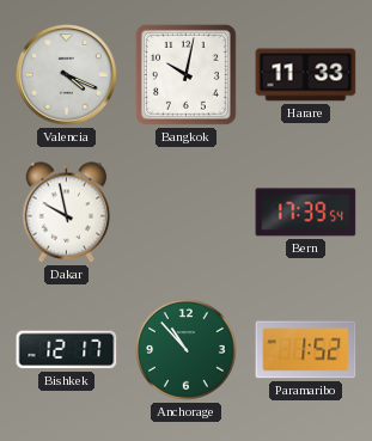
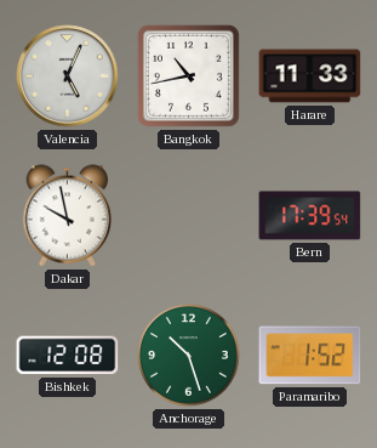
Valencia: 4:19 -> 5:04 (68, 76)
Bangkok: 10:02 -> 10:43 (188, 75)
Bishkek: 12:17 -> 12:08 (68, 356)
Anchorage: 10:53 -> 10:27 (189, 356)
